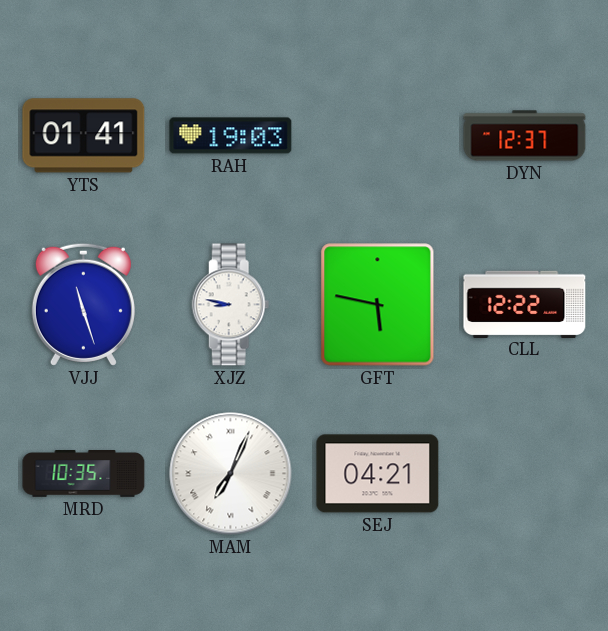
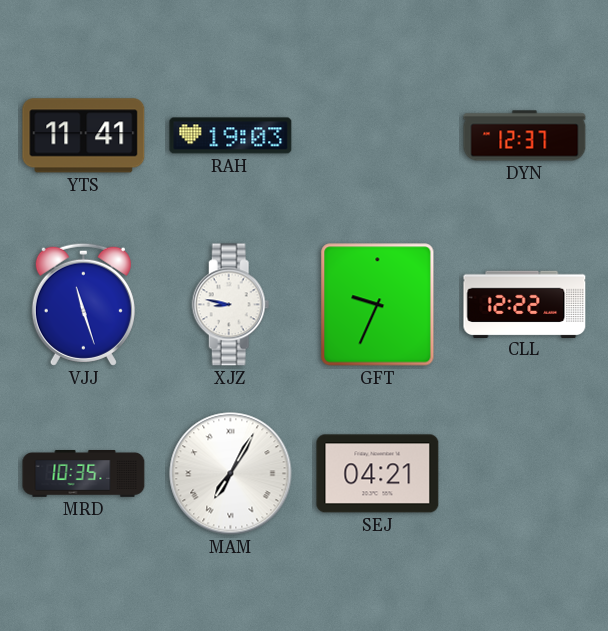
YTS: 01:41 -> 11:41 (84, 136)
GFT: 5:47 -> 9:34 (378, 305)
MAM: 7:04 -> 7:05 (231, 474)
